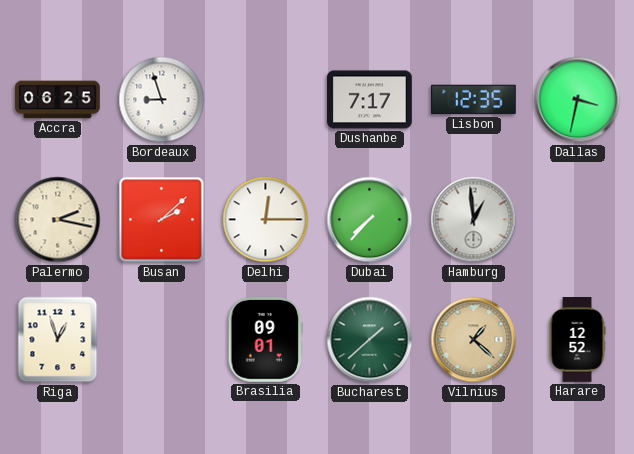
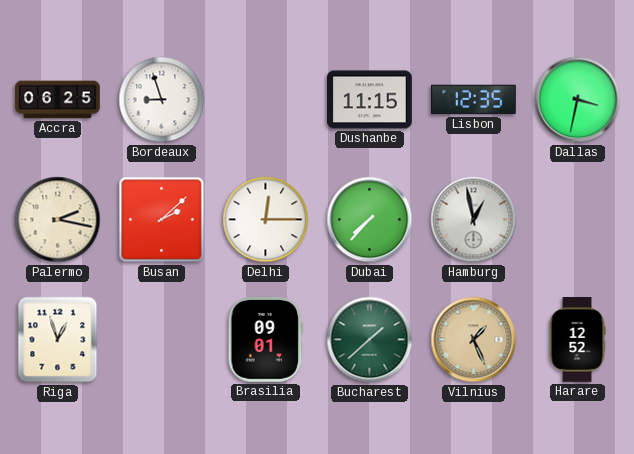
Dushanbe: 7:17 -> 11:15 (370, 100)
Hamburg: 12:59 -> 12:58 (474, 220)
Vilnius: 1:22 -> 1:26 (474, 340)
